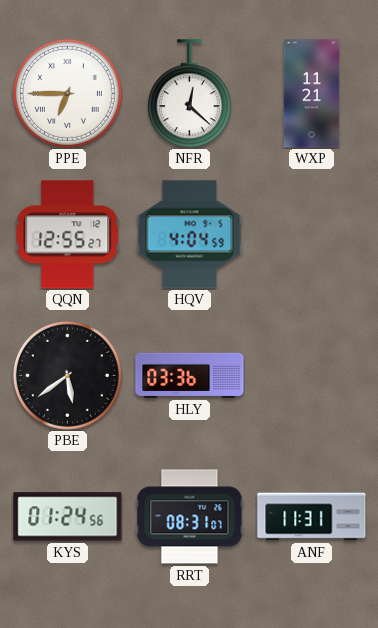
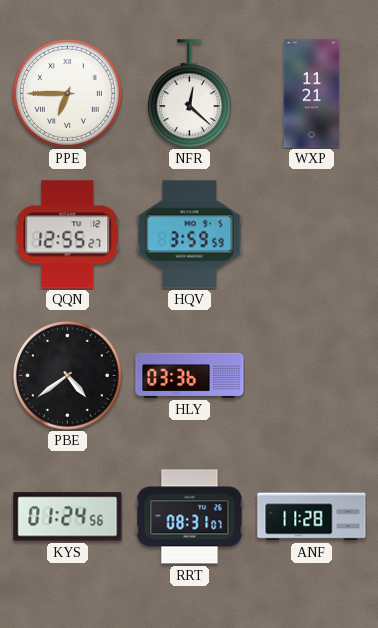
HQV: 4:04 -> 3:59 (190, 235)
PBE: 5:39 -> 4:39 (67, 375)
ANF: 11:31 -> 11:28 (312, 517)
